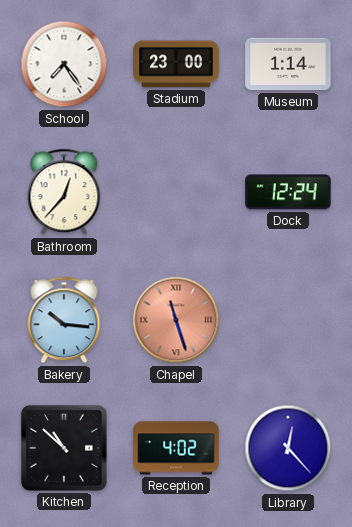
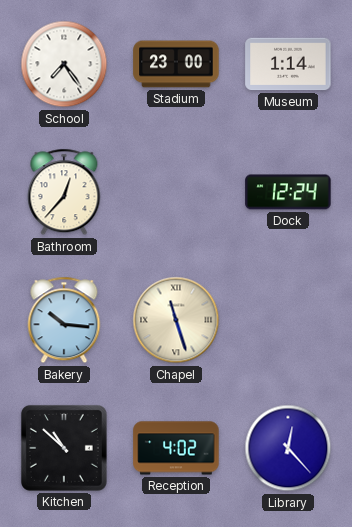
Chapel dial: salmon -> cream (176, 320)
